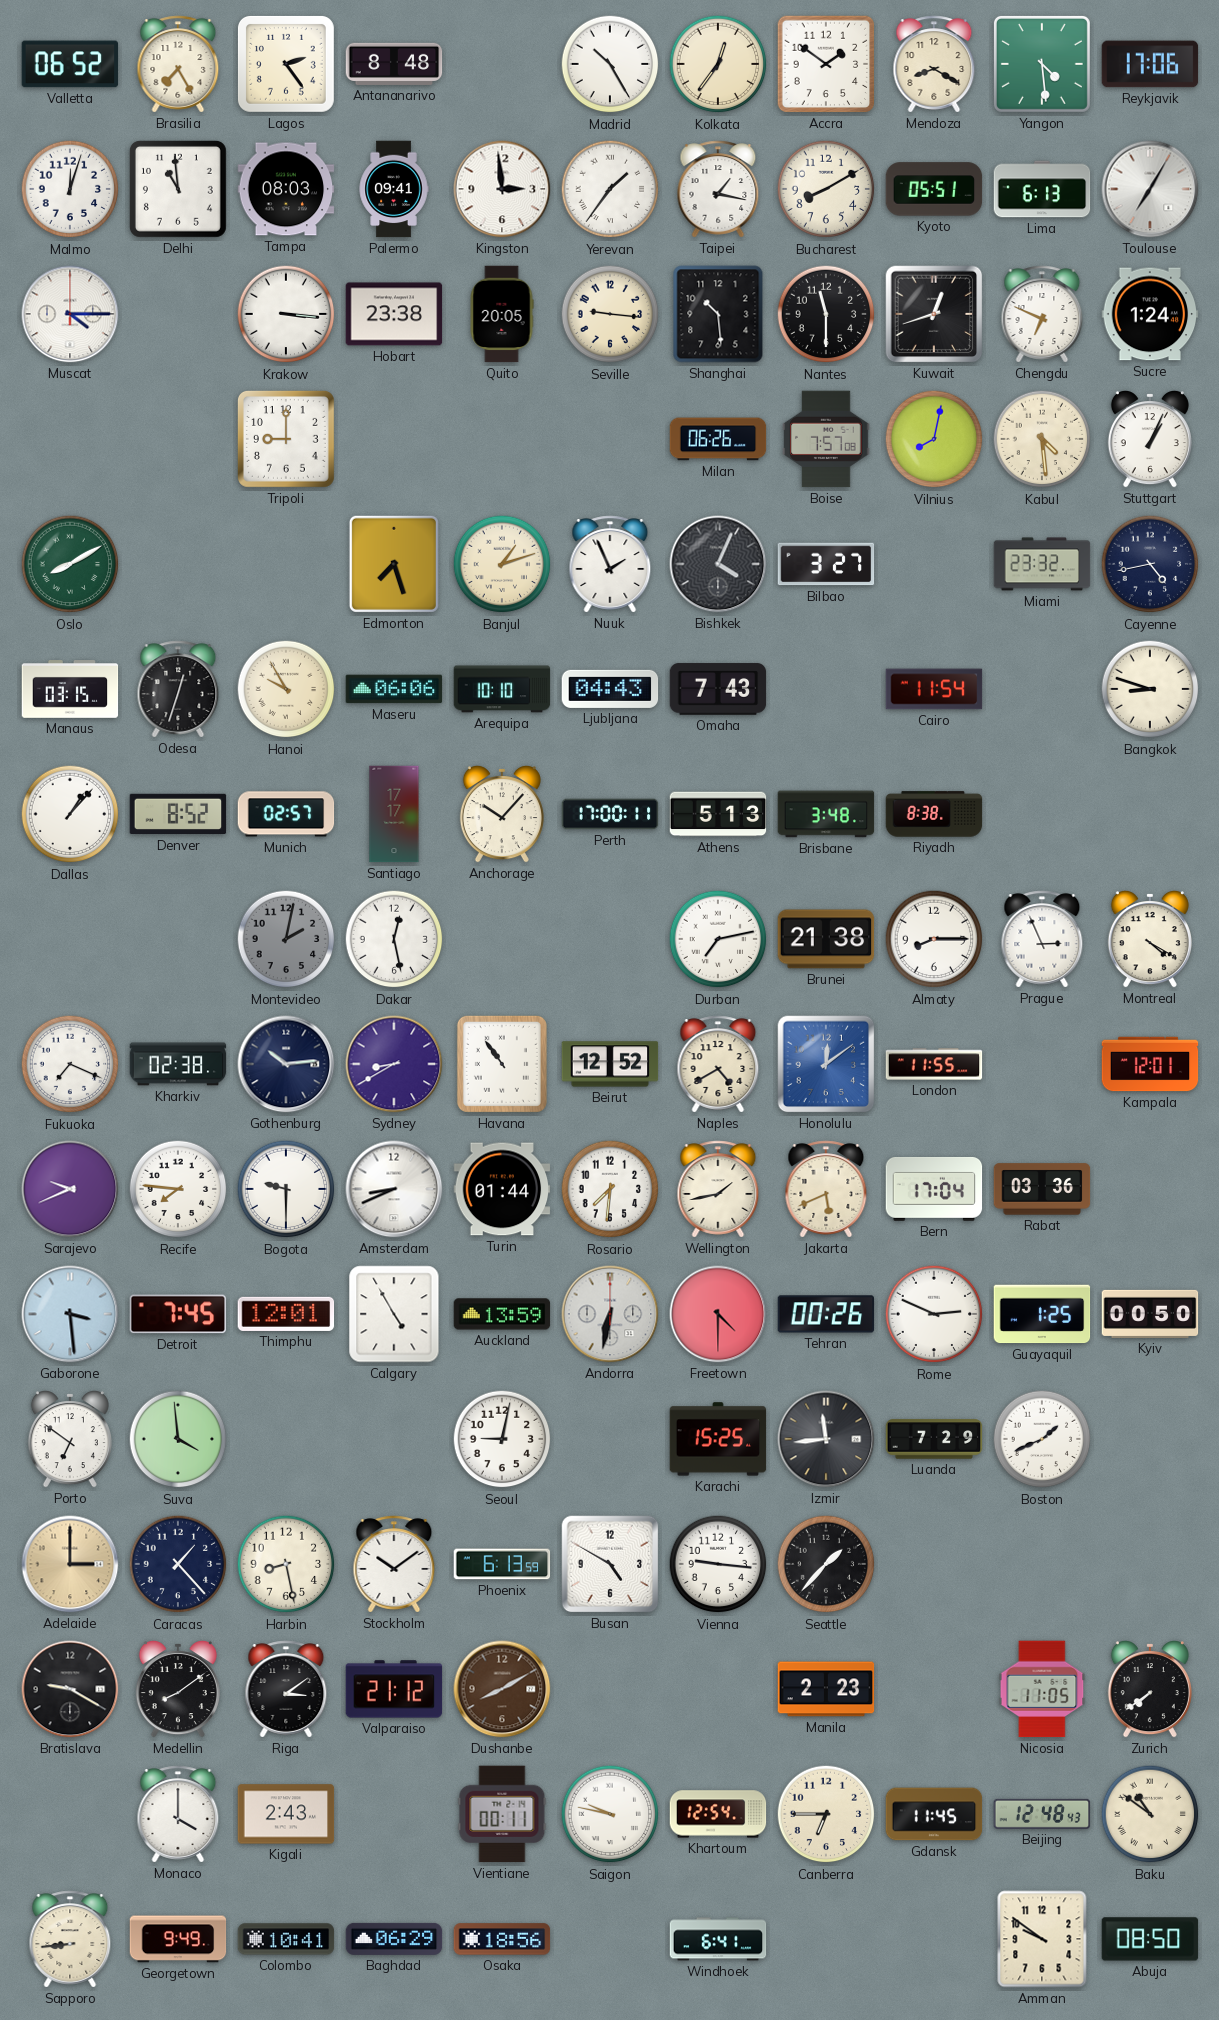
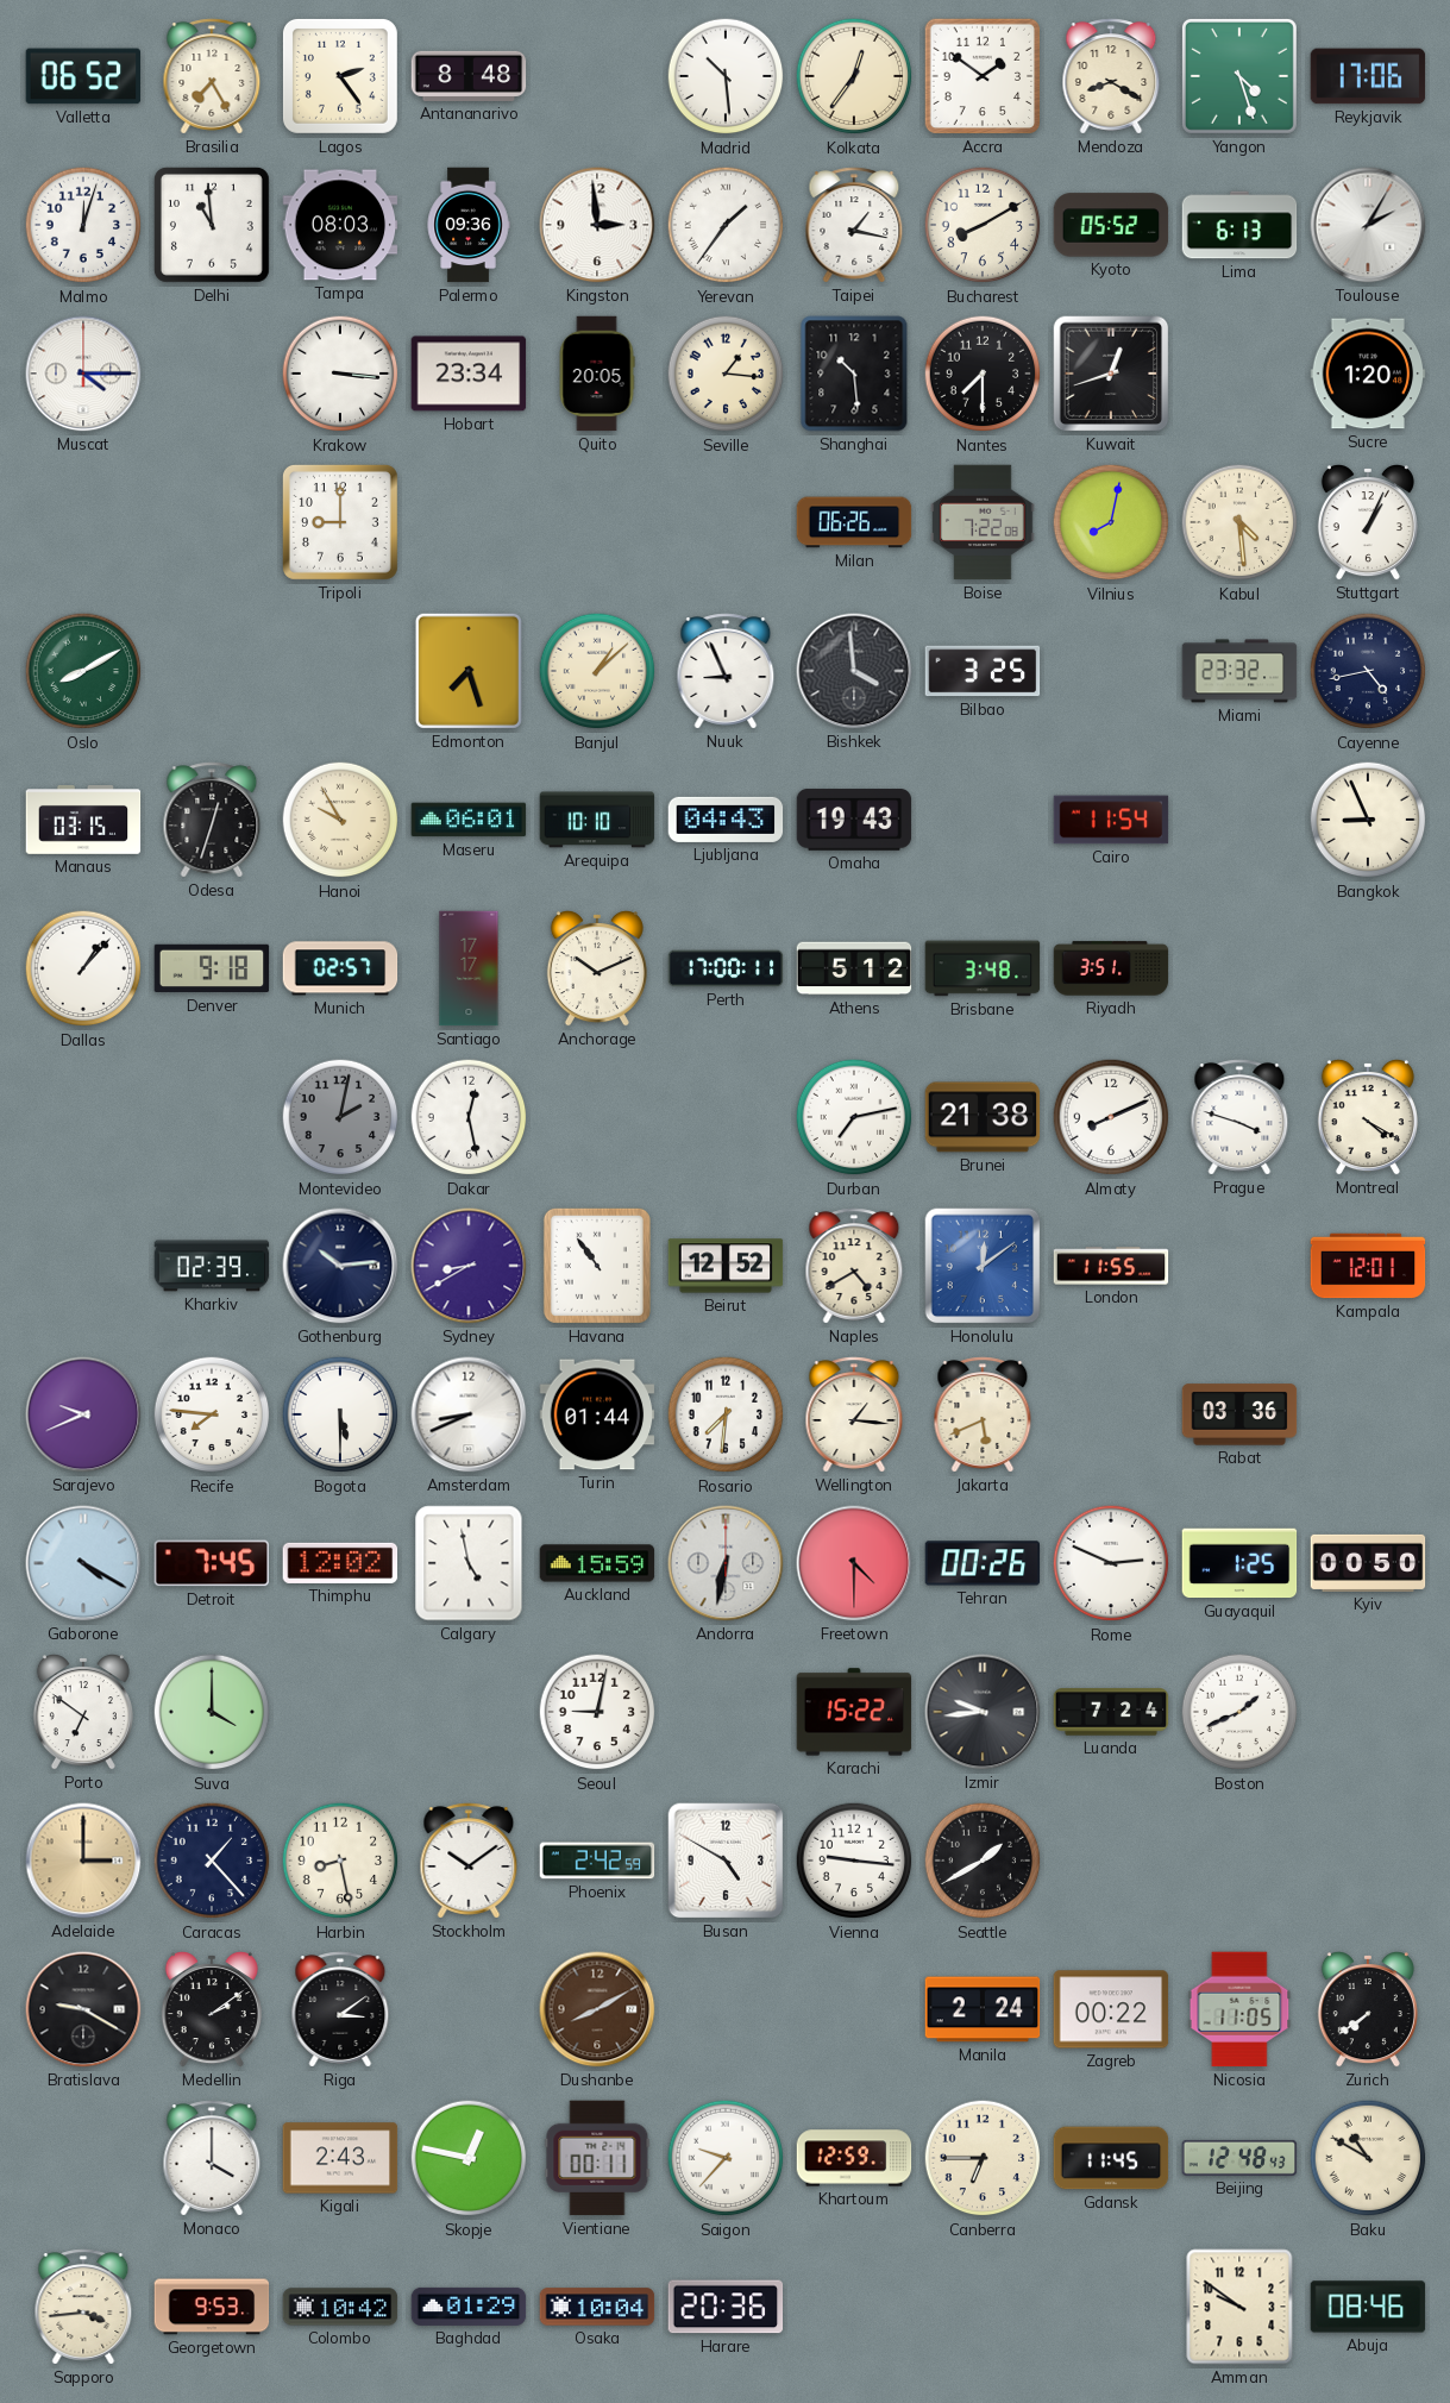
Madrid: 10:25 -> 10:29 (726, 76)
Yangon: 4:29 -> 4:27 (1239, 76)
Palermo: 09:41 -> 09:36 (469, 225)
Kyoto: 05:51 -> 05:52 (1111, 225)
Toulouse: 7:05 -> 2:05 (1368, 225)
Hobart: 23:38 -> 23:34 (469, 374)
Seville: 9:16 -> 1:16 (726, 374)
Nantes: 11:30 -> 7:30 (983, 374)
Chengdu: 6:49 -> none (1042, 314)
Sucre: 1:24 -> 1:20 (1368, 374)
Boise: 7:57 -> 7:22 (983, 522)
Banjul: 1:12 -> 1:08 (597, 671)
Nuuk: 1:56 -> 8:56 (726, 671)
Bishkek: 4:04 -> 3:59 (854, 671)
Bilbao: 3:27 -> 3:25 (983, 671)
Maseru: 06:06 -> 06:01 (469, 820)
Omaha: 7:43 -> 19:43 (854, 820)
Bangkok: 8:48 -> 8:56 (1368, 820)
Denver: 8:52 -> 9:18 (212, 968)
Anchorage: 10:07 -> 10:11 (597, 970)
Athens: 5:13 -> 5:12 (854, 968)
Riyadh: 8:38 -> 3:51 (1111, 968)
Almaty: 8:15 -> 8:11 (1111, 1117)
Prague: 2:56 -> 3:48 (1239, 1117)
Fukuoka: 7:19 -> none (70, 1064)
Kharkiv: 02:38 -> 02:39 (212, 1266)
Bogota: 9:30 -> 5:30 (340, 1414)
Wellington: 1:43 -> 1:16 (854, 1414)
Bern: 17:04 -> none (934, 1189)
Gaborone: 3:29 -> 4:20 (83, 1563)
Thimphu: 12:01 -> 12:02 (340, 1563)
Calgary: 4:55 -> 4:58 (469, 1563)
Auckland: 13:59 -> 15:59 (597, 1563)
Suva: 3:59 -> 4:00 (212, 1712)
Karachi: 15:25 -> 15:22 (854, 1712)
Izmir: 11:44 -> 9:44 (983, 1712)
Luanda: 7:29 -> 7:24 (1111, 1712)
Phoenix: 6:13 -> 2:42 (597, 1861)
Seattle: 1:37 -> 1:40 (983, 1861)
Medellin: 8:09 -> 2:09 (212, 2010)
Valparaiso: 21:12 -> none (394, 1689)
Manila: 2:23 -> 2:24 (983, 2009)
Zagreb: none -> 00:22 (1111, 2009)
Skopje: none -> 12:47 (469, 2158)
Saigon: 9:47 -> 9:37 (726, 2158)
Khartoum: 12:54 -> 12:59 (854, 2158)
Baku: 10:51 -> 10:50 (1368, 2158)
Sapporo: 8:44 -> 3:44 (83, 2307)
Georgetown: 9:49 -> 9:53 (212, 2307)
Colombo: 10:41 -> 10:42 (340, 2307)
Baghdad: 06:29 -> 01:29 (469, 2307)
Osaka: 18:56 -> 10:04 (597, 2307)
Harare: none -> 20:36 (726, 2307)
Windhoek: 6:41 -> none (718, 1939)
Abuja: 08:50 -> 08:46 (1368, 2307)
